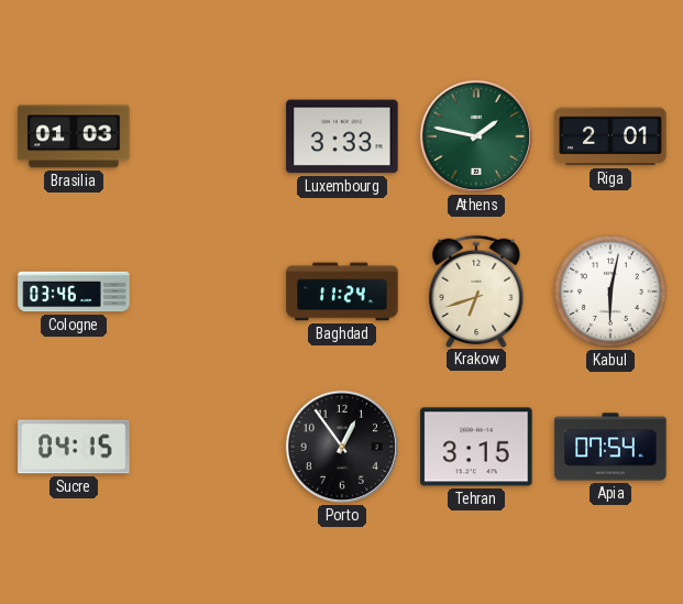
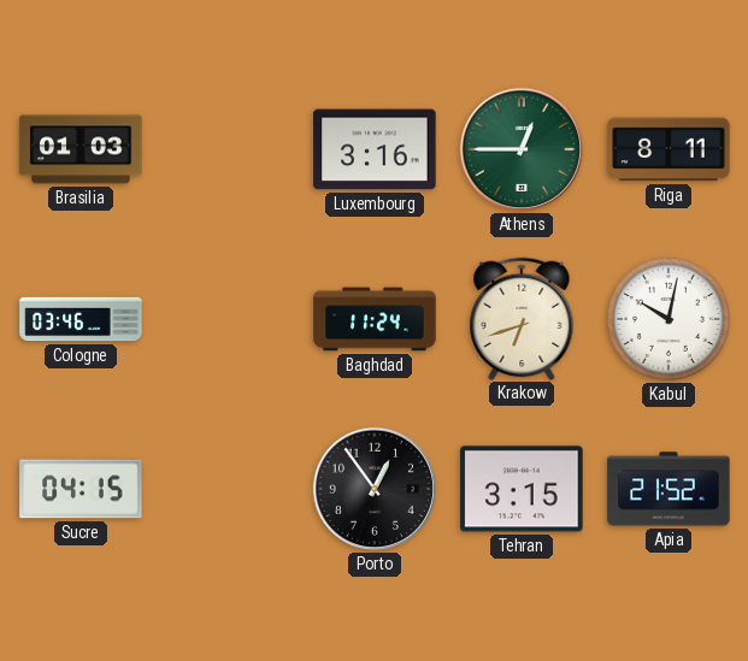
Luxembourg: 3:33 -> 3:16 (375, 149)
Athens: 1:47 -> 12:45 (522, 149)
Riga: 2:01 -> 8:11 (669, 149)
Kabul: 6:02 -> 10:02 (669, 319)
Apia: 07:54 -> 21:52 (669, 489)
